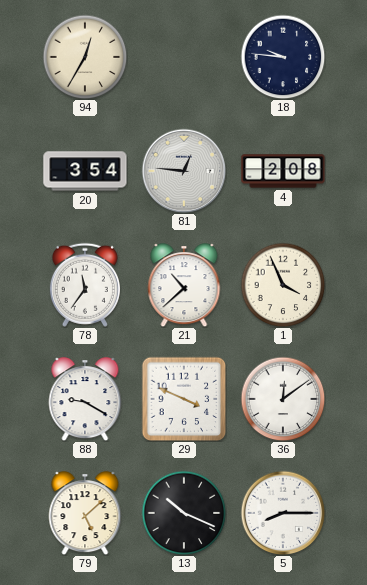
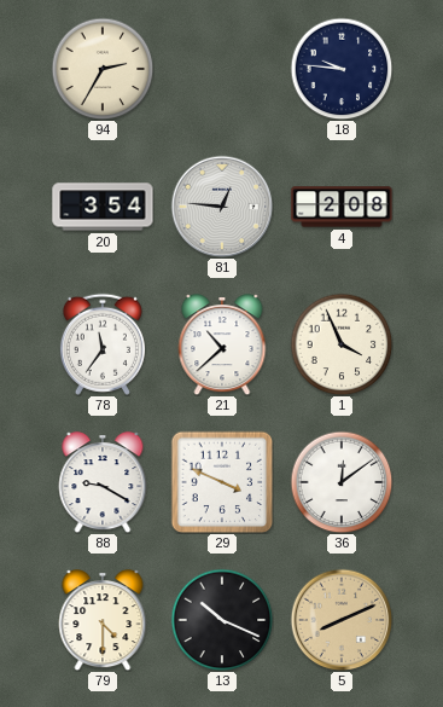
94: 12:35 -> 2:35 (103, 69)
79: 5:08 -> 4:30 (103, 620)
5: 8:15 -> 8:11 (342, 620)
5 dial: white -> champagne (342, 620)
